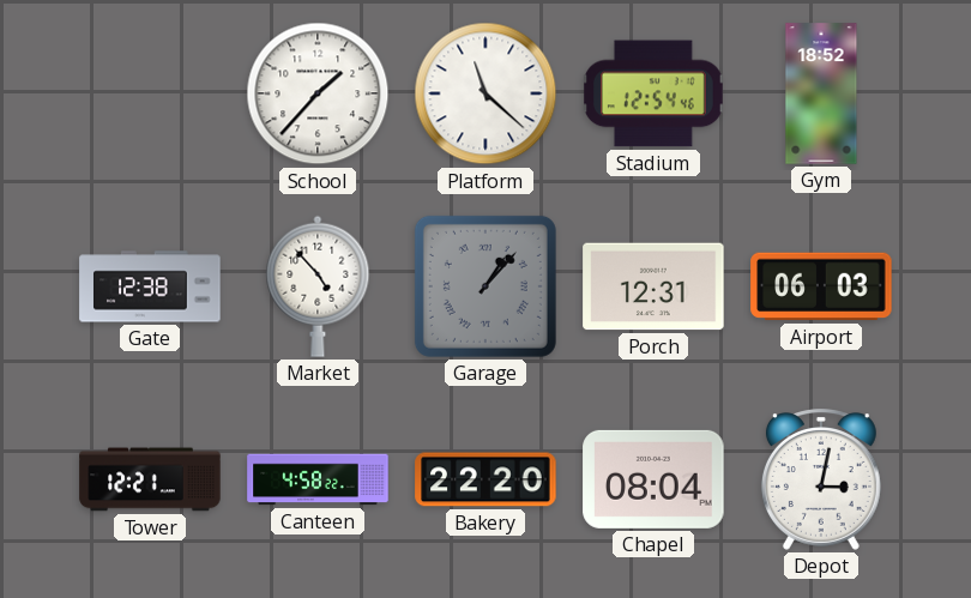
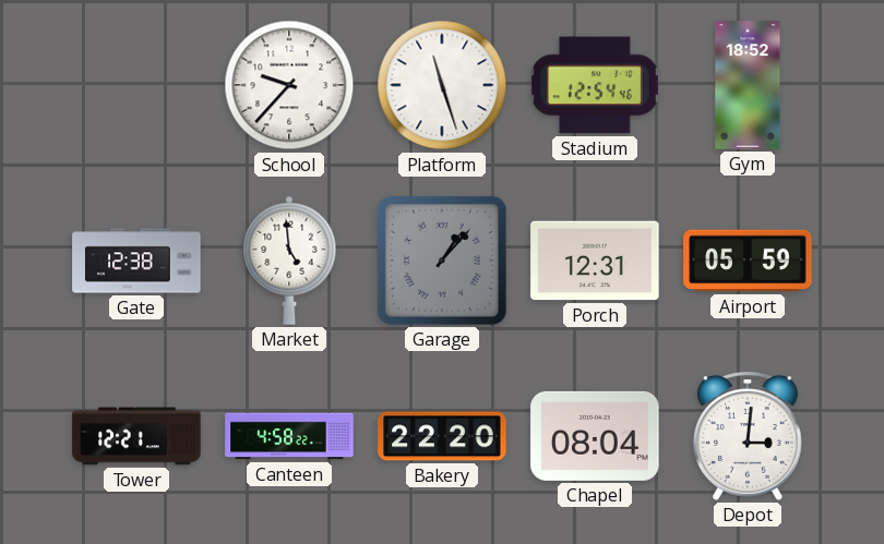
School: 1:37 -> 9:37 (289, 85)
Platform: 11:22 -> 11:27 (442, 85)
Market: 4:53 -> 4:59 (289, 261)
Airport: 06:03 -> 05:59 (748, 261)
Depot: 3:02 -> 3:01 (748, 436)
